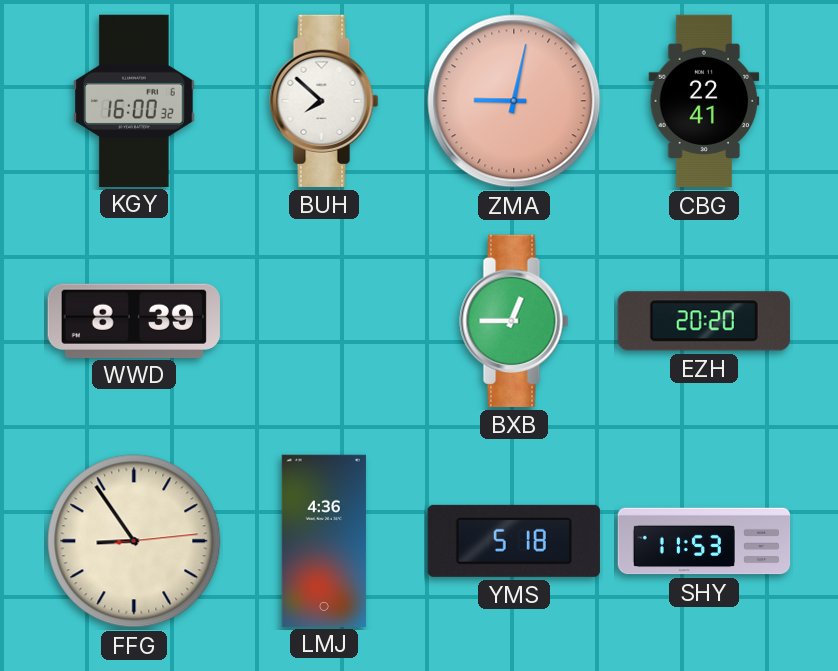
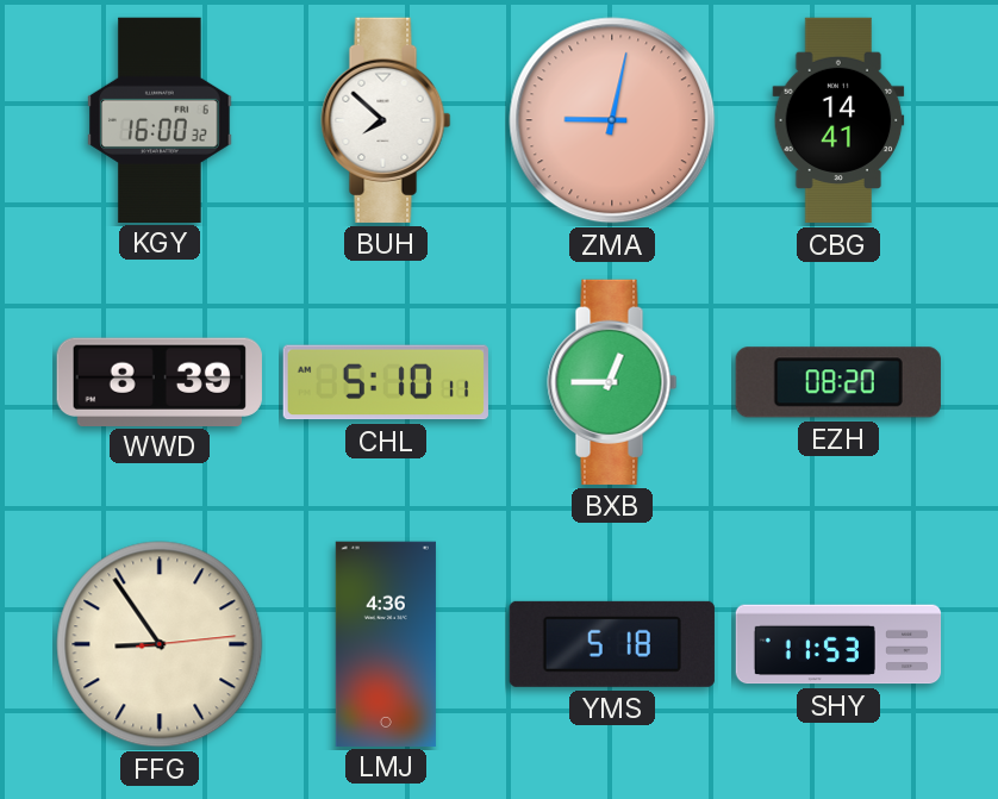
CBG: 22:41 -> 14:41 (838, 120)
CHL: none -> 5:10 (385, 382)
EZH: 20:20 -> 08:20 (838, 382)
